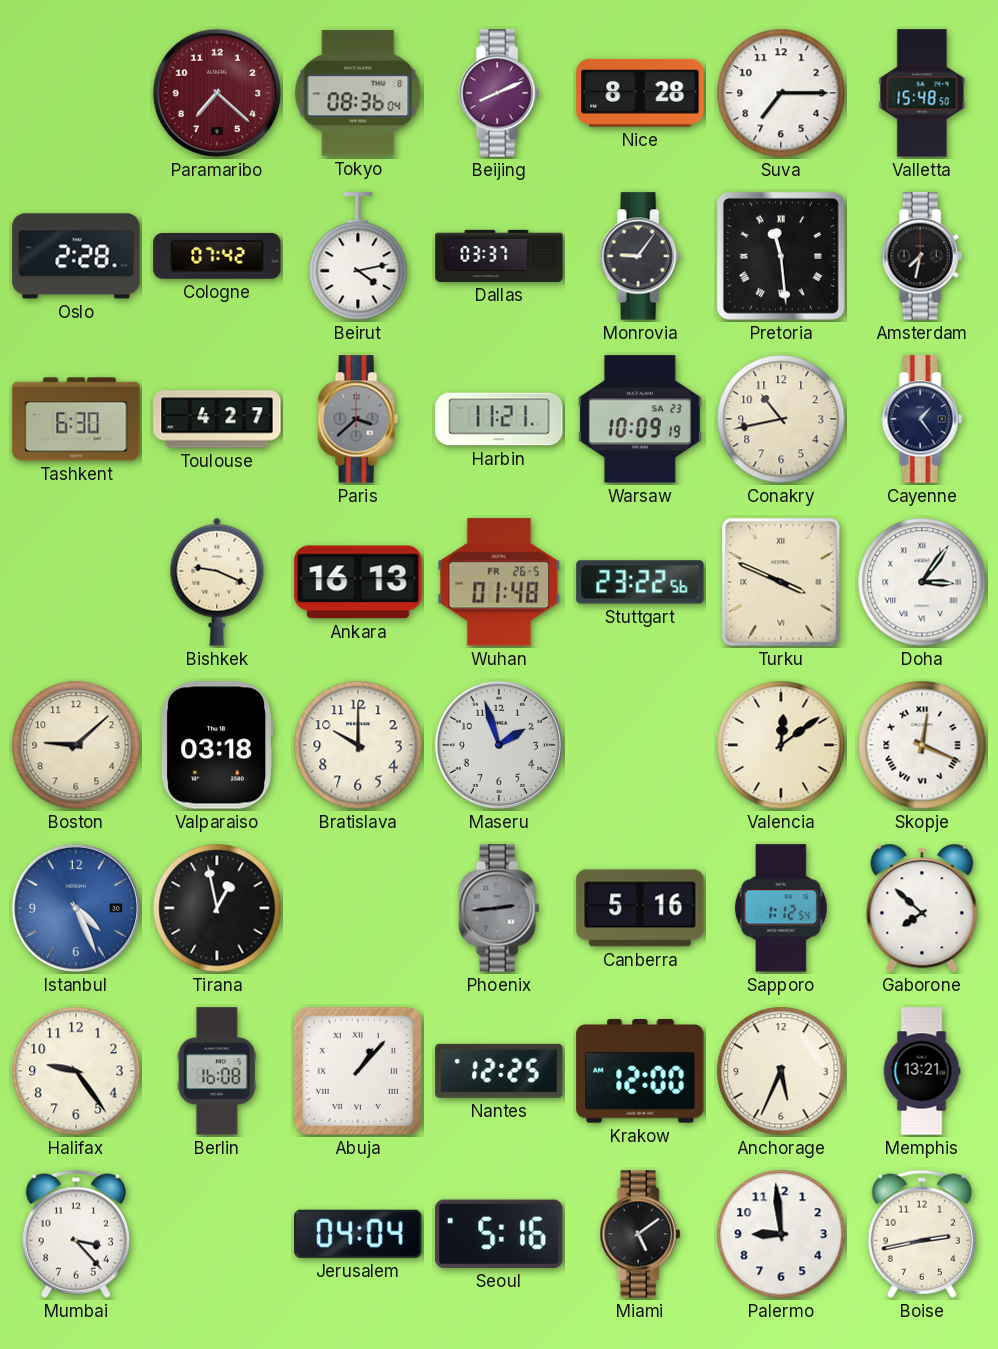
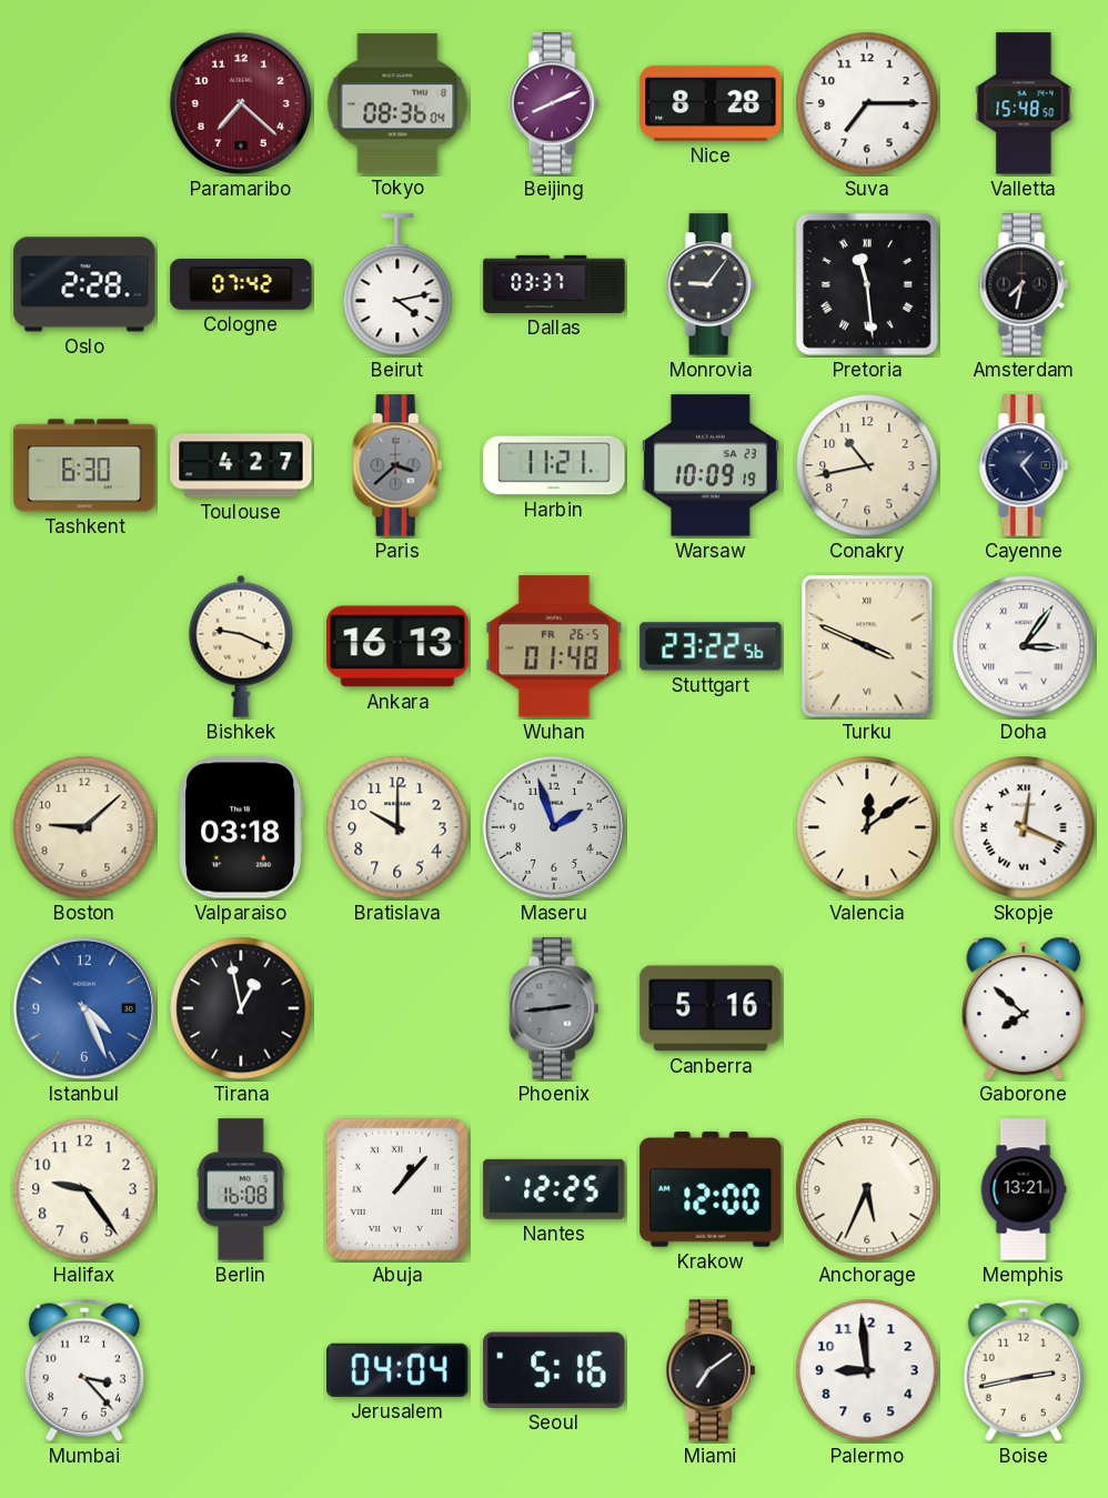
Sapporo: 1:12 -> none (781, 908)
Miami: 5:09 -> 7:09 (711, 1370)
